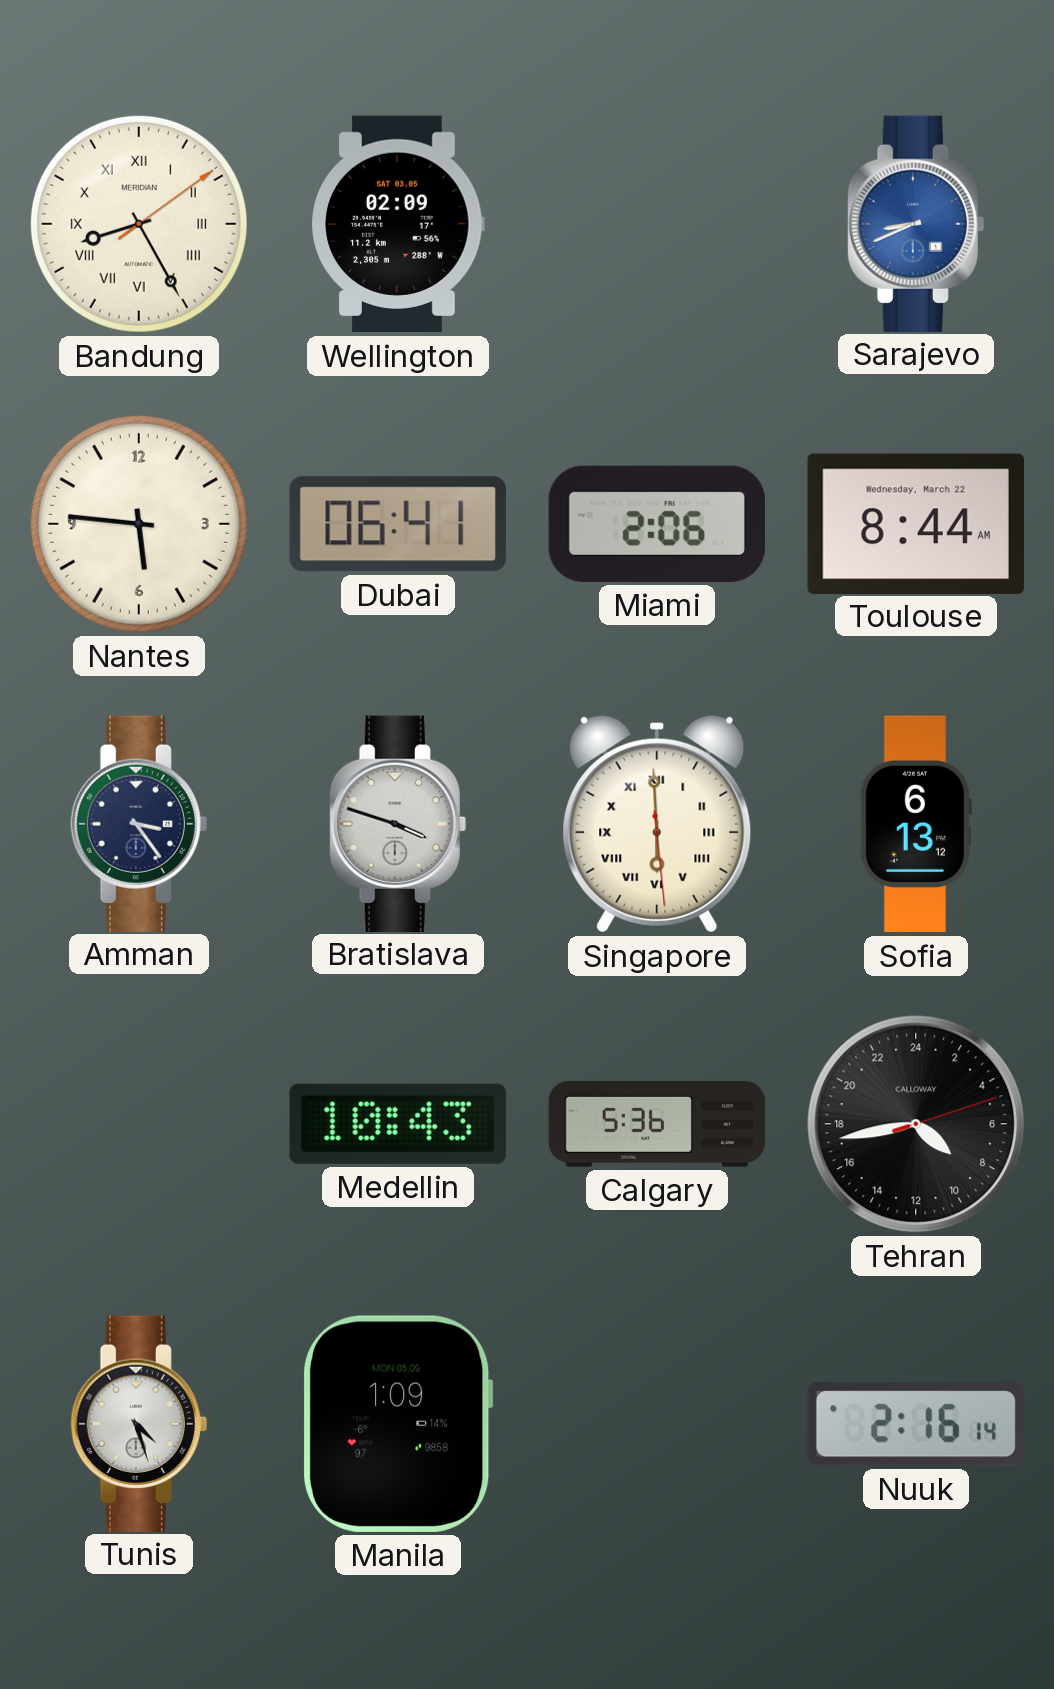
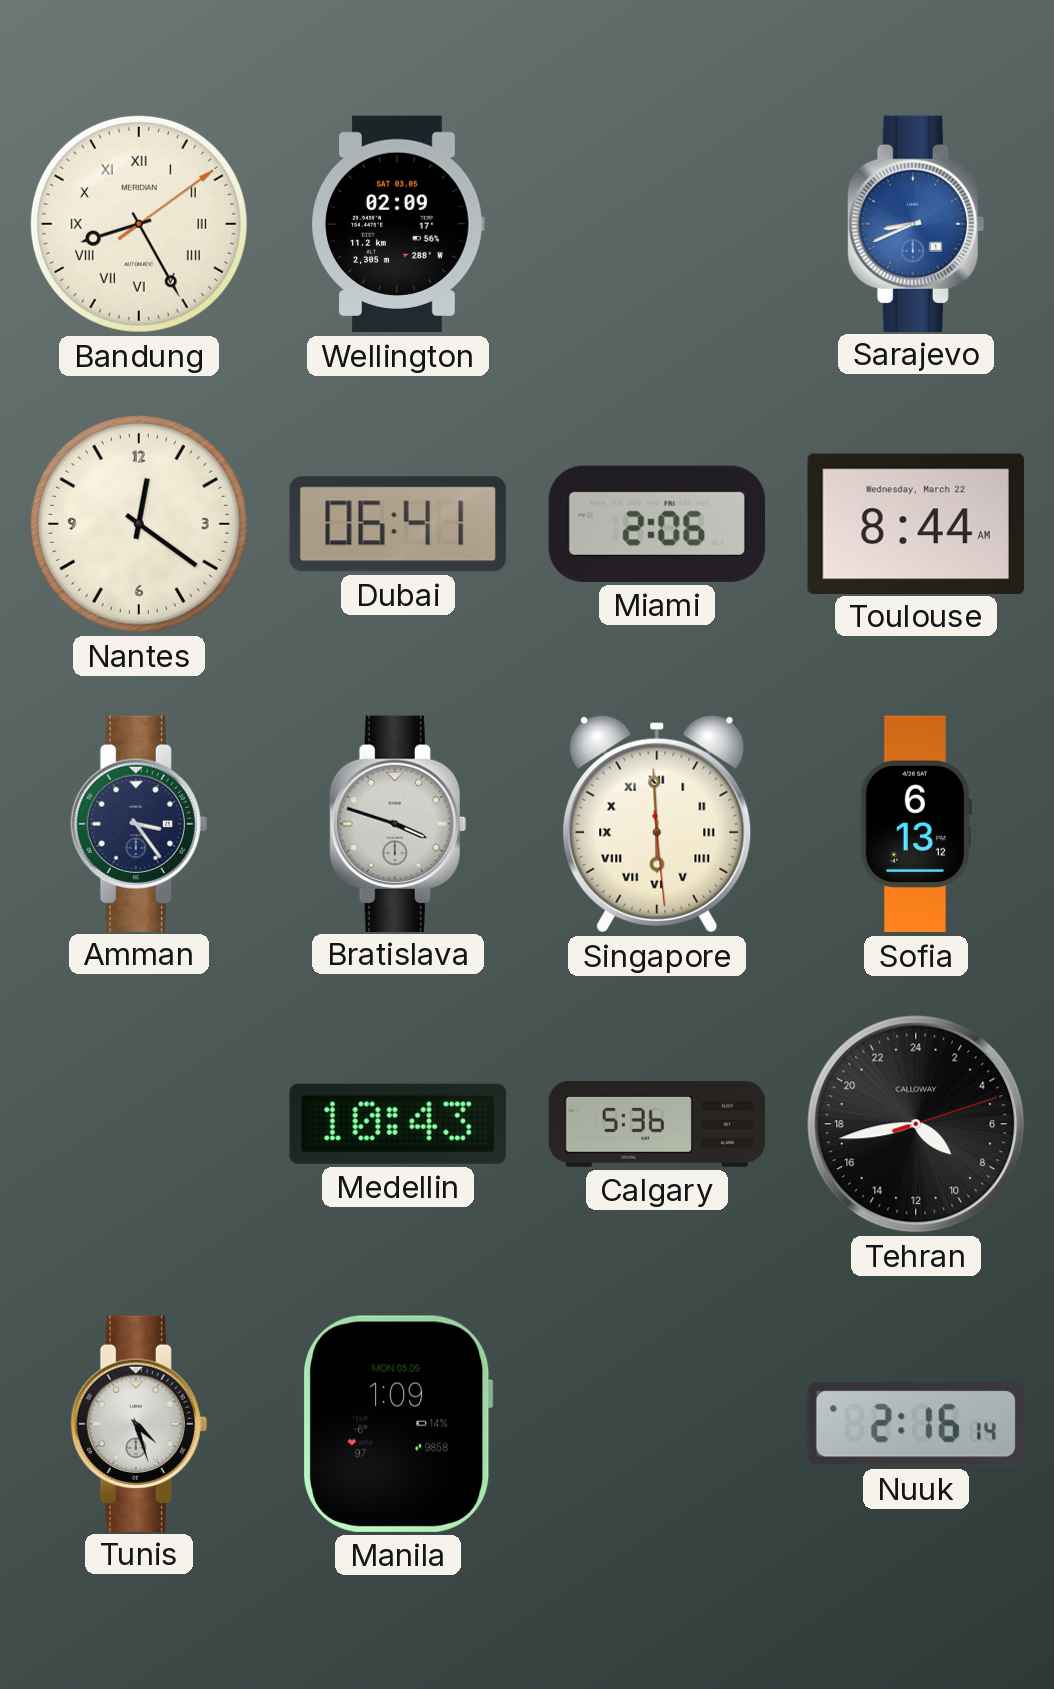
Nantes: 5:46 -> 12:21 (139, 524)
